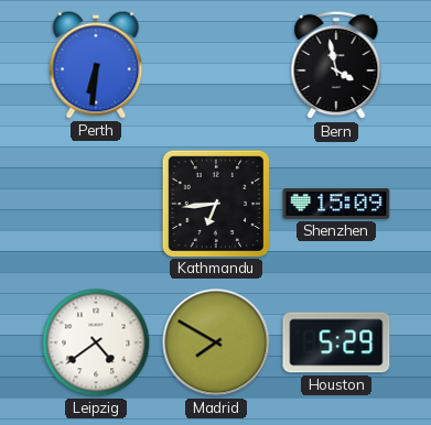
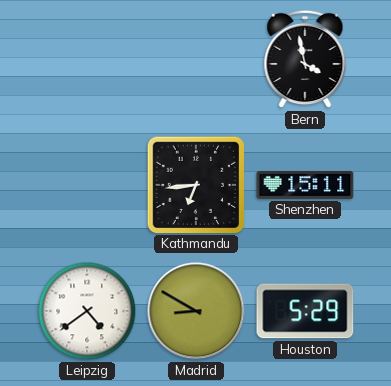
Perth: 6:31 -> none (96, 65)
Shenzhen: 15:09 -> 15:11 (305, 186)
Madrid: 7:50 -> 8:50 (196, 311)
